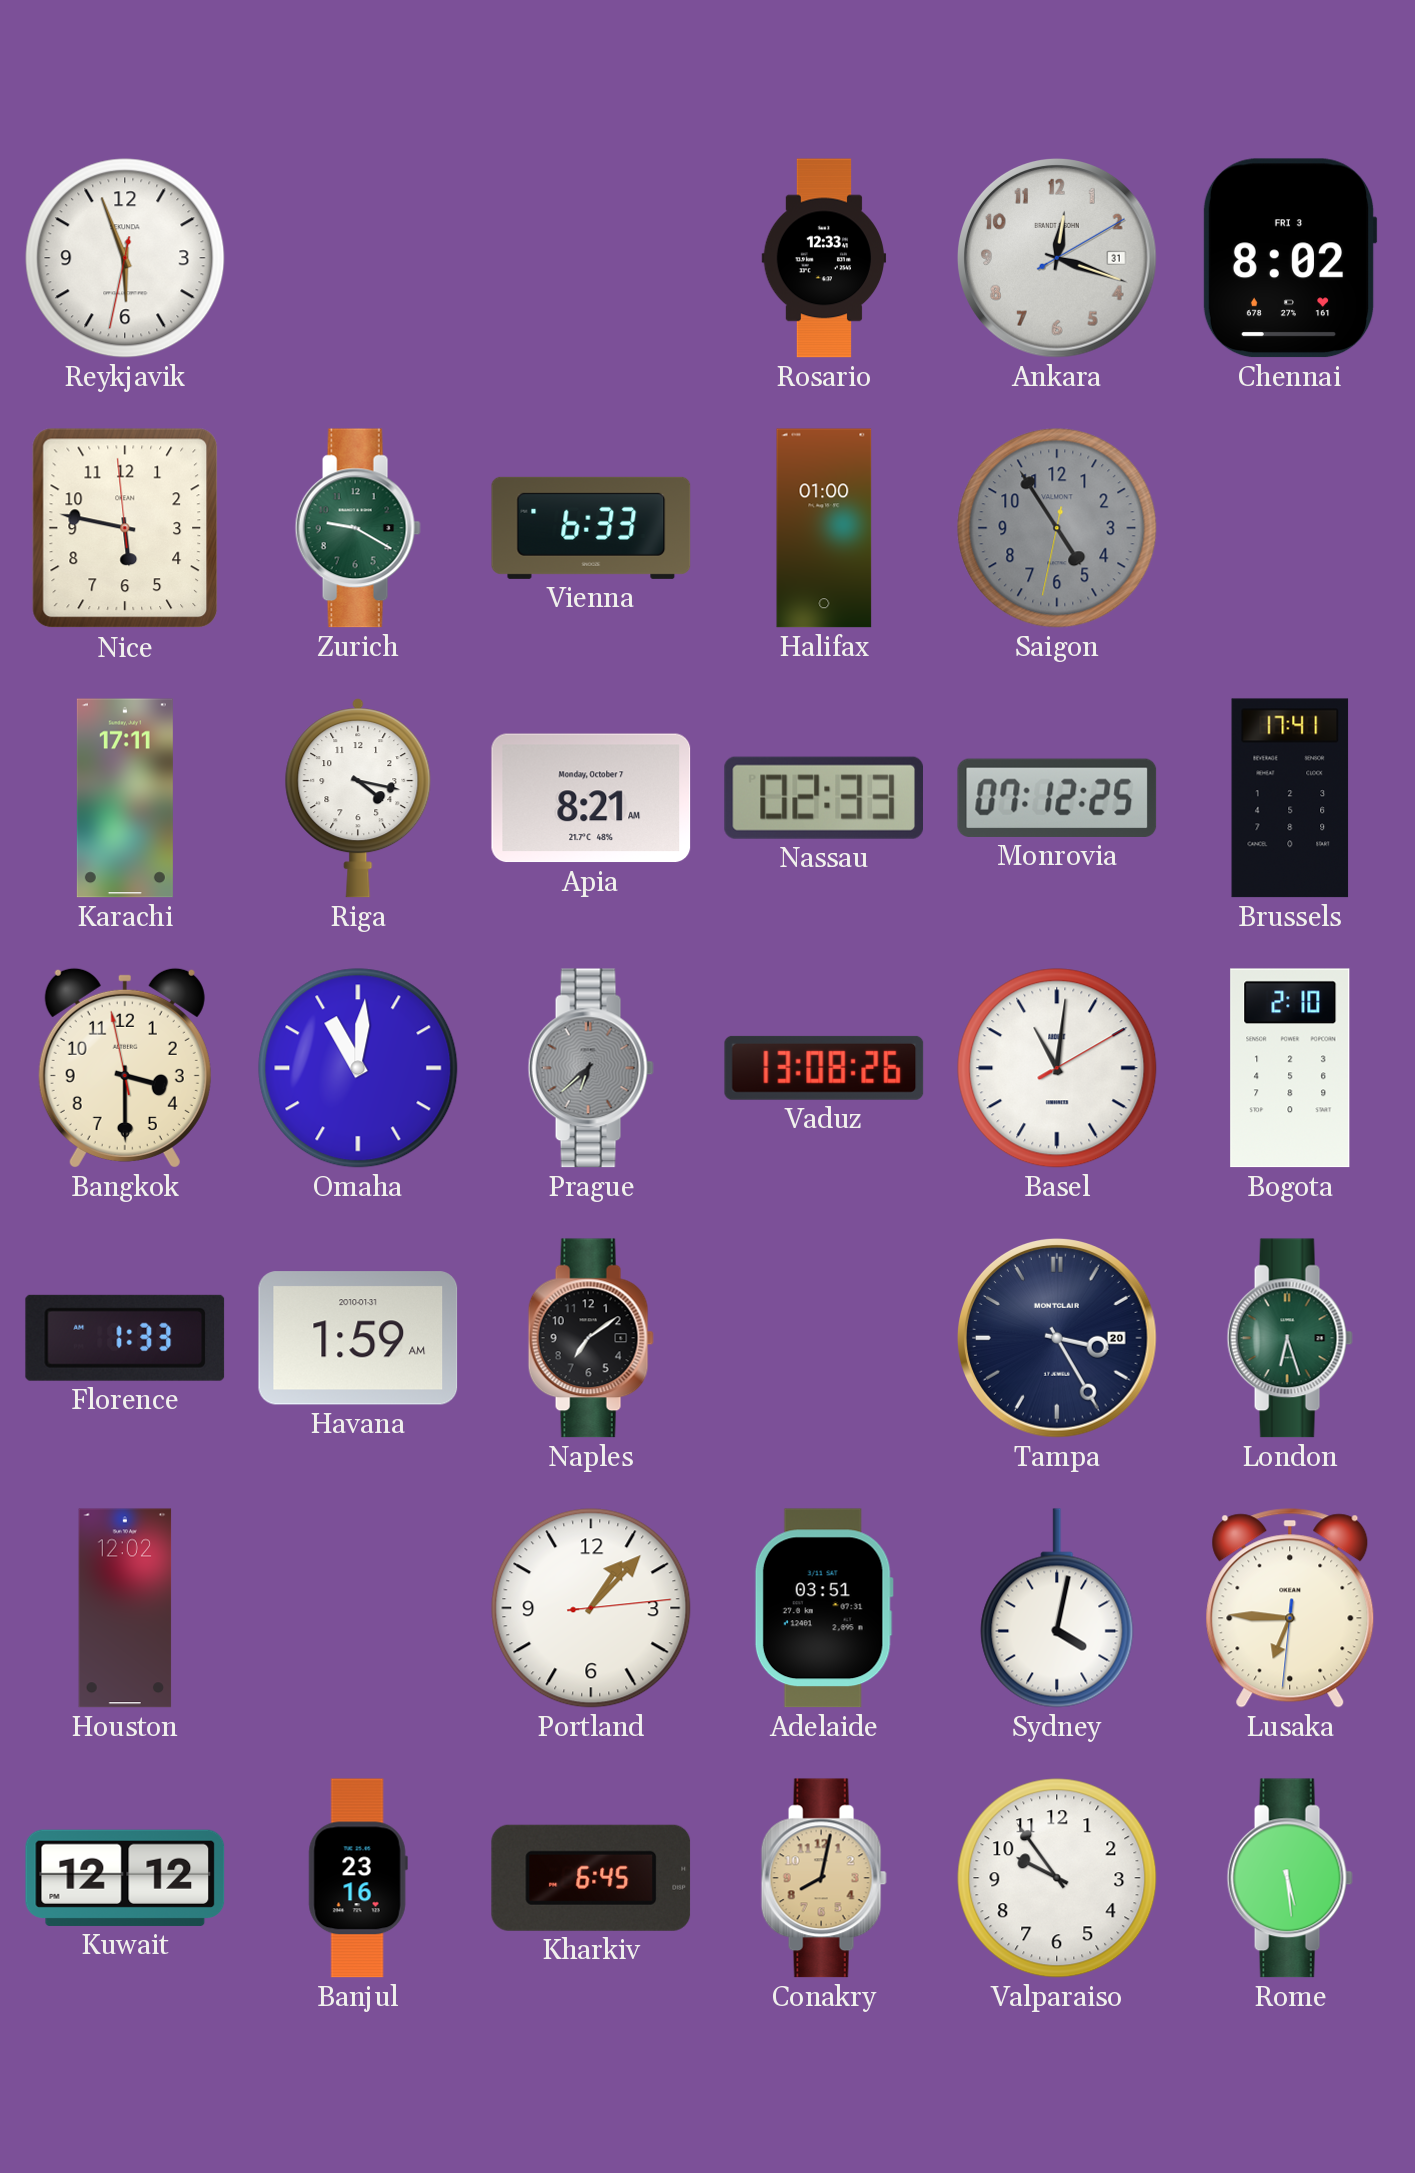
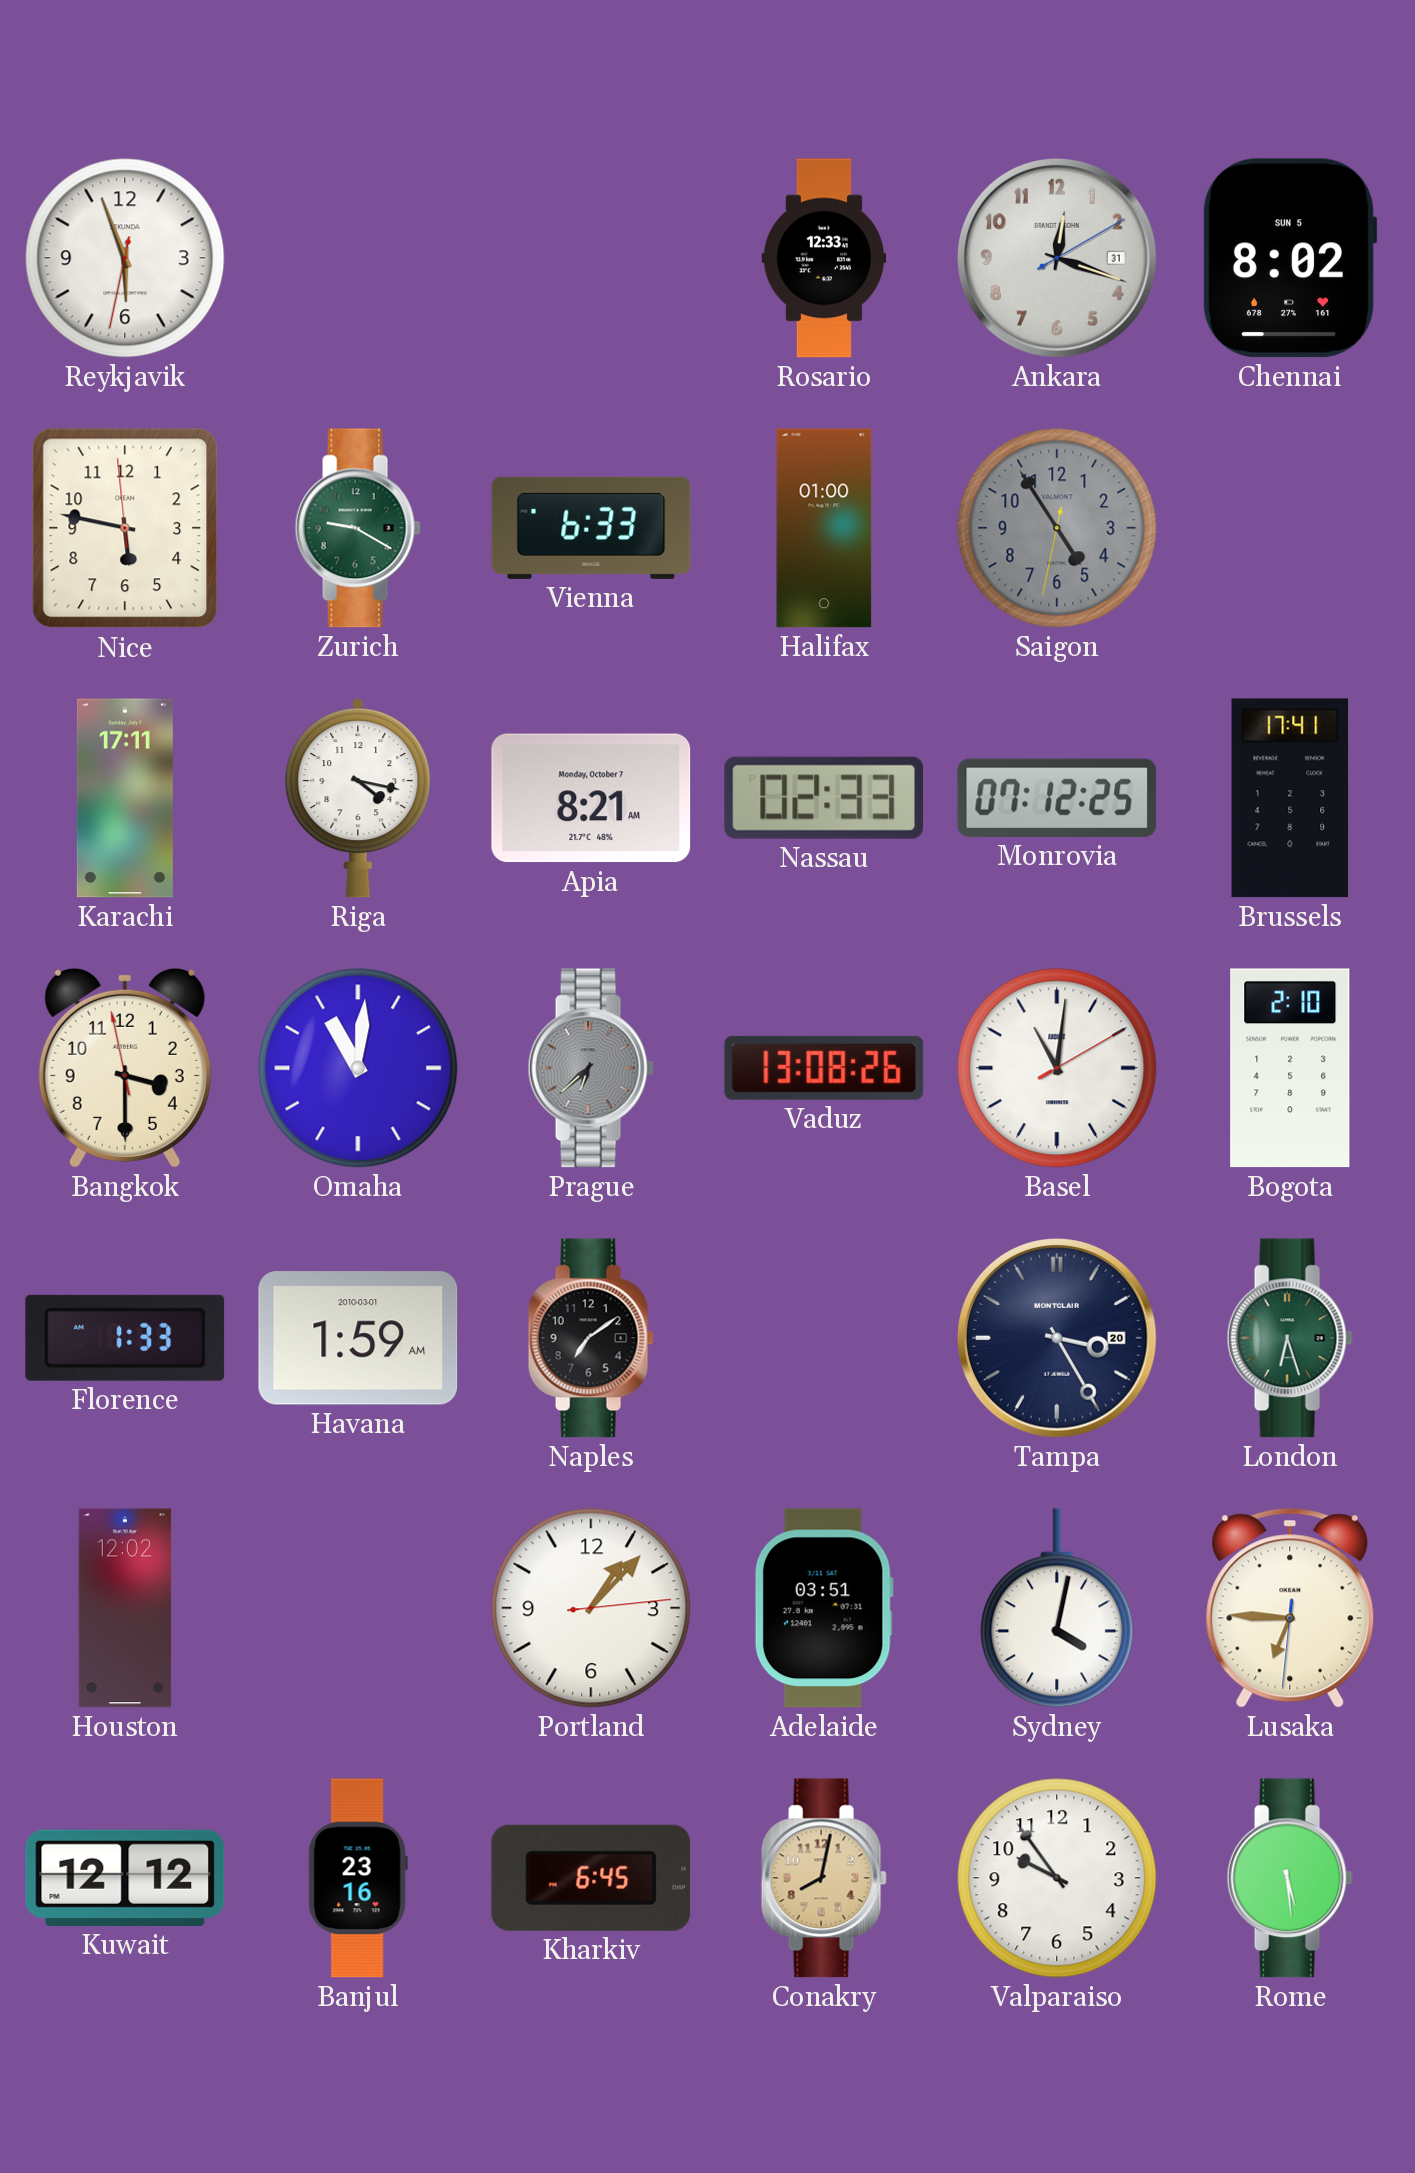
Chennai date: FRI 3 -> SUN 5 (1290, 258)
Havana date: 2010-01-31 -> 2010-03-01 (358, 1338)
